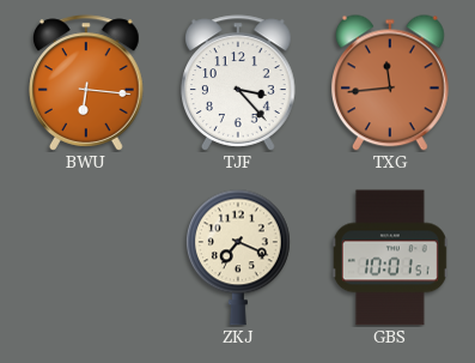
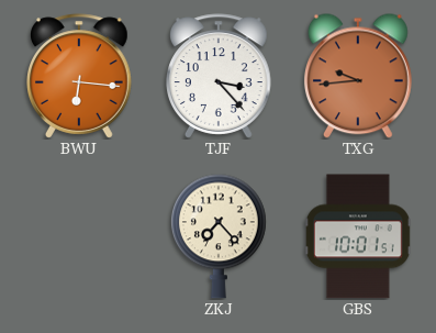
TXG: 11:44 -> 9:44 (358, 76)
ZKJ: 7:19 -> 7:23 (219, 236)
